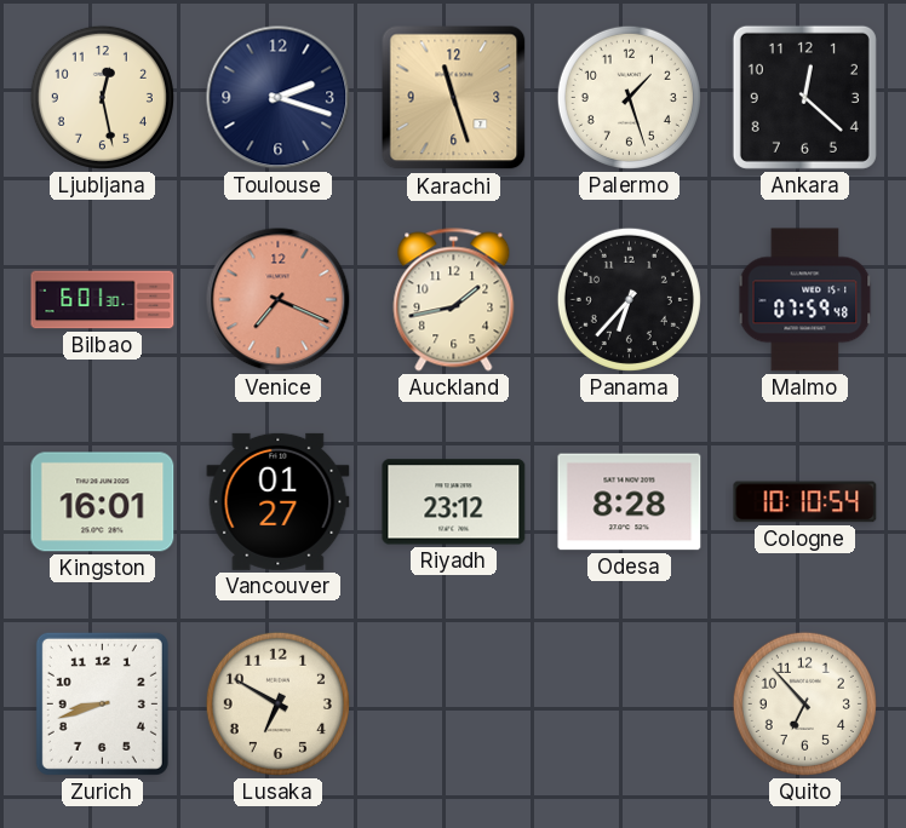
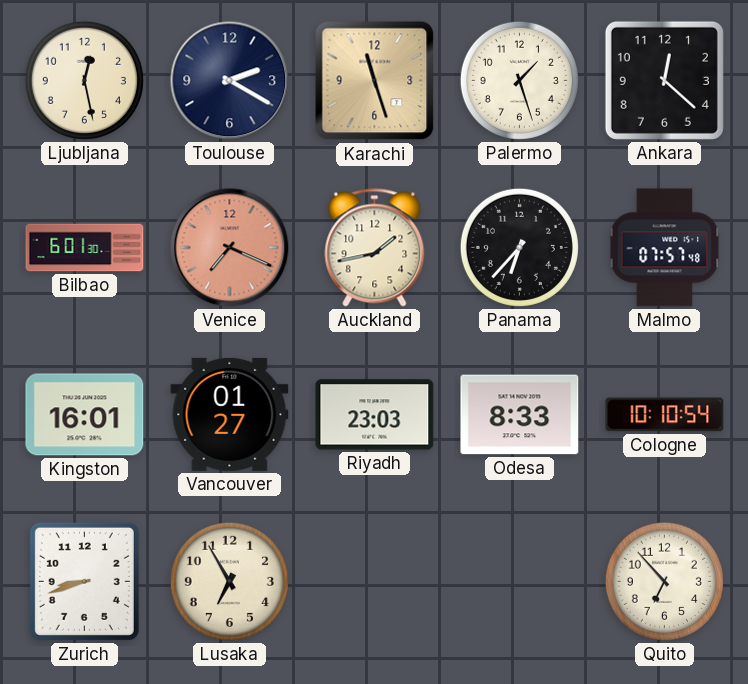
Toulouse: 2:18 -> 2:20 (230, 81)
Malmo: 07:59 -> 07:57 (665, 248)
Riyadh: 23:12 -> 23:03 (375, 415)
Odesa: 8:28 -> 8:33 (520, 415)
Lusaka: 6:50 -> 6:55 (229, 581)
